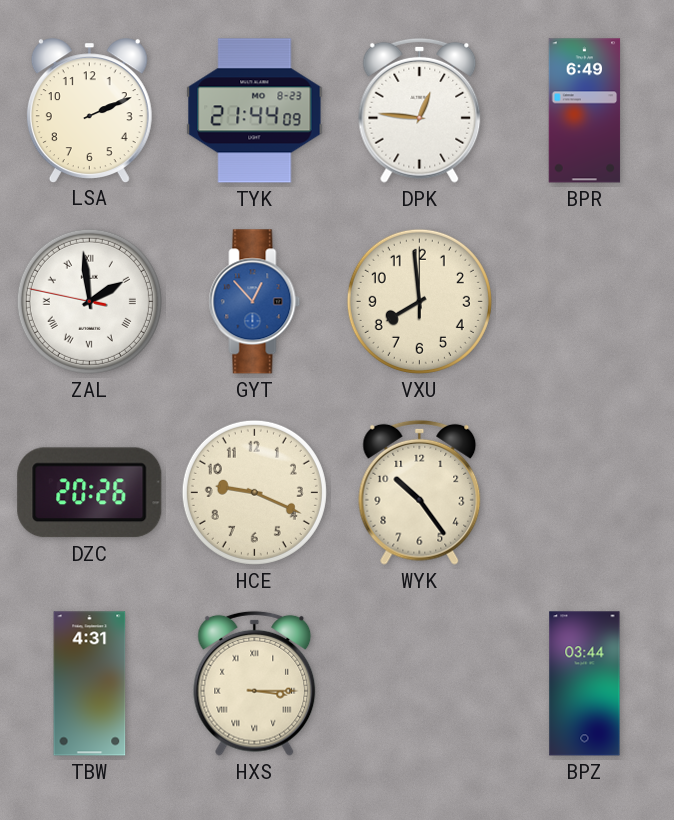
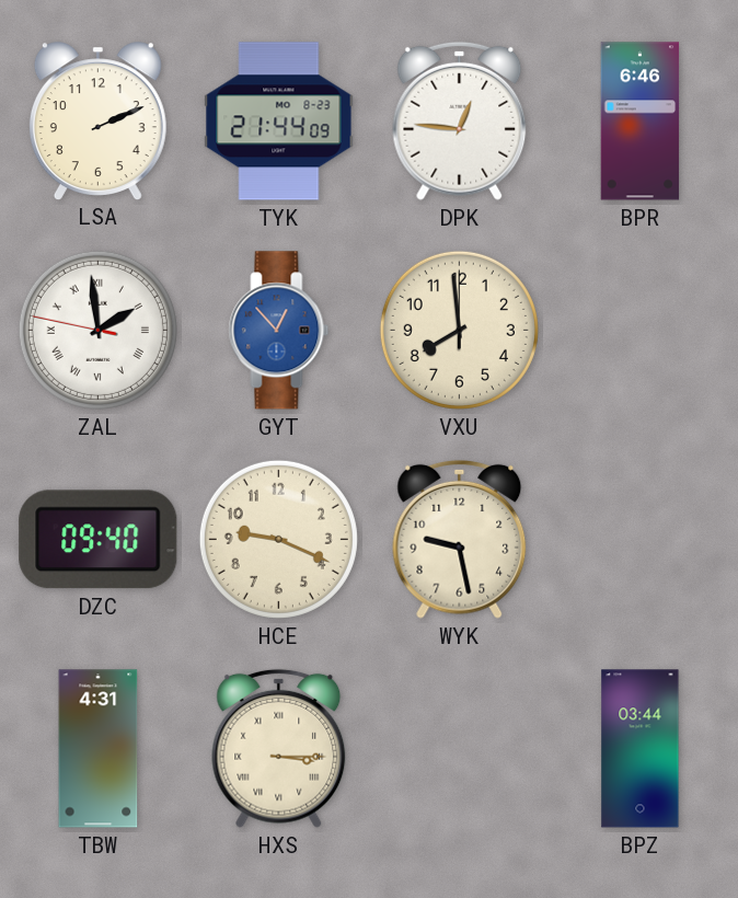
BPR: 6:49 -> 6:46 (641, 122)
DZC: 20:26 -> 09:40 (99, 540)
WYK: 10:24 -> 9:28 (460, 539)
